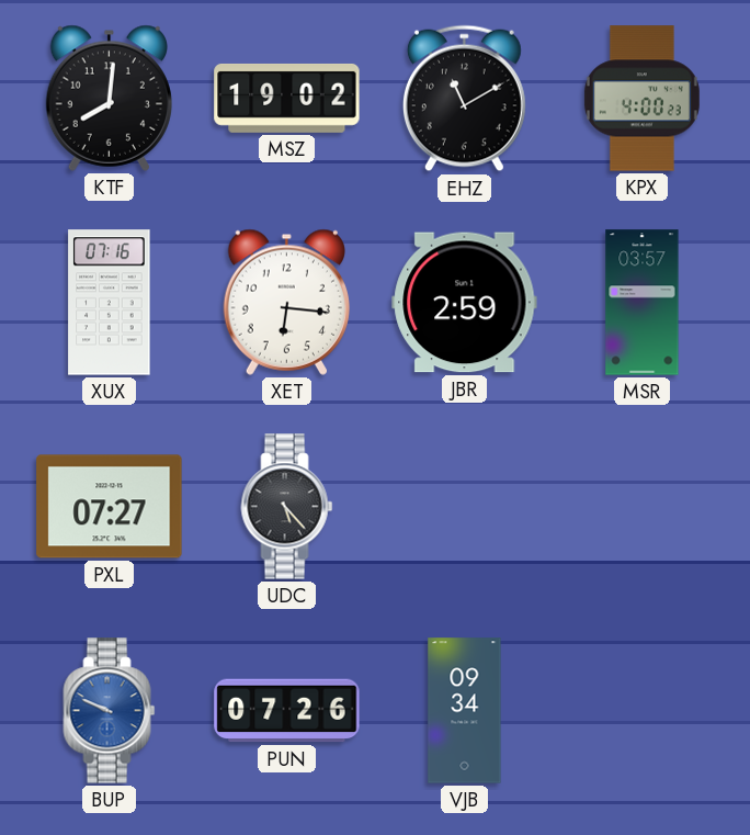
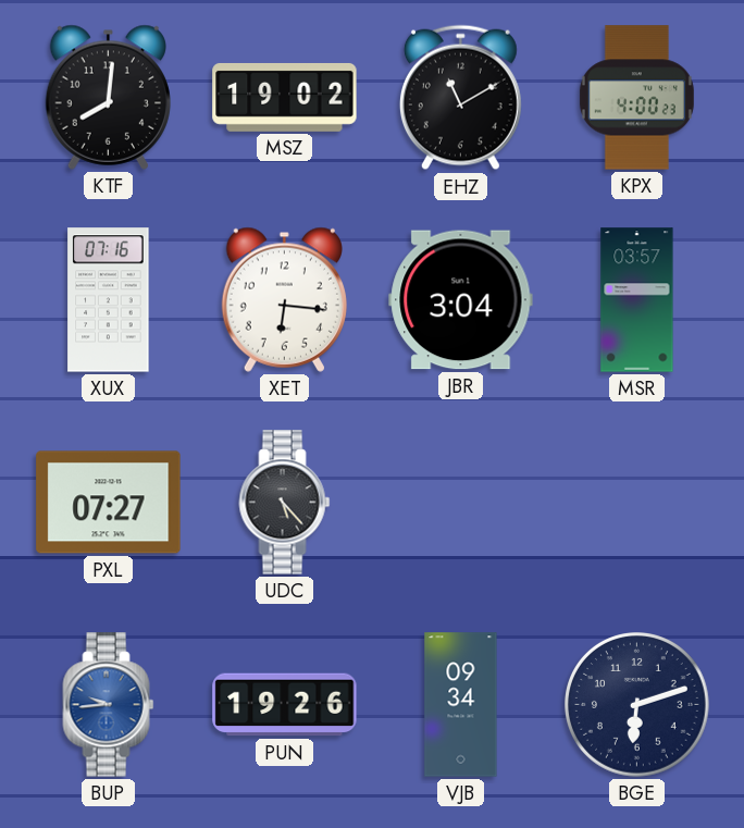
JBR: 2:59 -> 3:04 (461, 300)
BUP: 9:49 -> 9:44 (109, 705)
PUN: 07:26 -> 19:26 (285, 705)
BGE: none -> 6:12 (637, 705)
